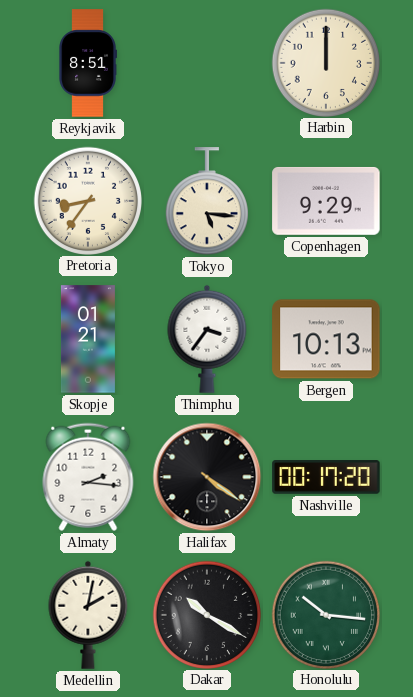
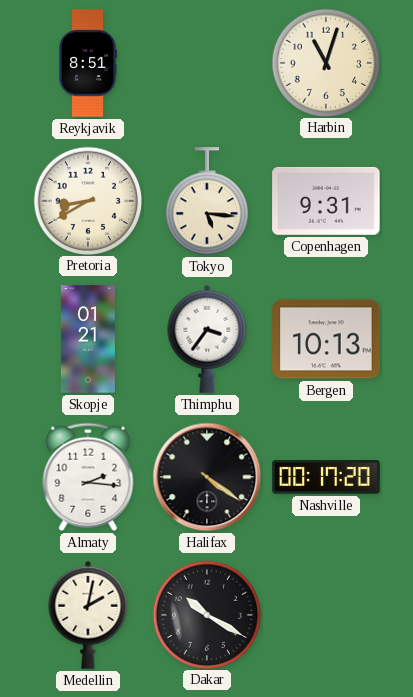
Harbin: 12:00 -> 11:03 (325, 62)
Pretoria: 8:36 -> 8:40 (87, 200)
Copenhagen: 9:29 -> 9:31 (326, 201)
Honolulu: 10:16 -> none (325, 614)
